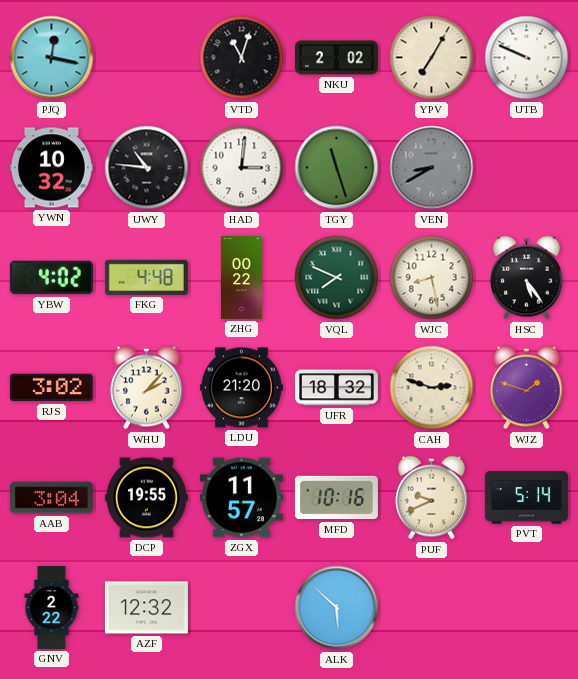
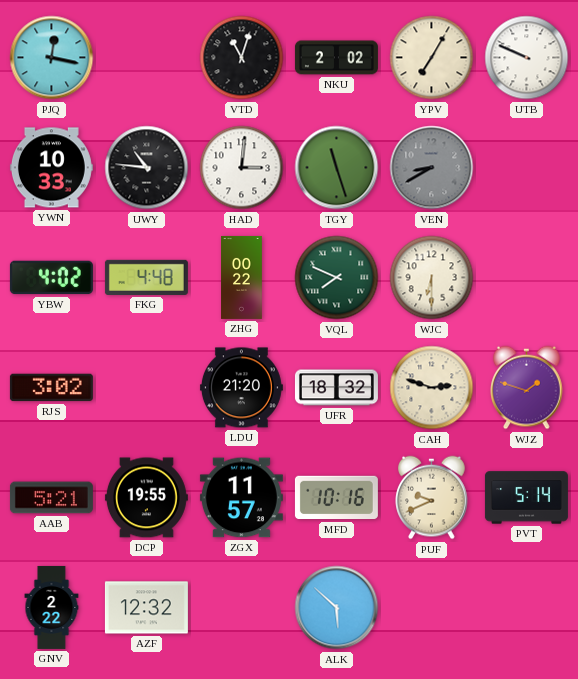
YWN: 10:32 -> 10:33 (51, 168)
WJC: 8:28 -> 6:30 (432, 278)
HSC: 5:24 -> none (527, 278)
WHU: 2:07 -> none (147, 388)
AAB: 3:04 -> 5:21 (51, 498)
